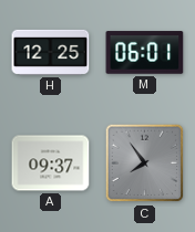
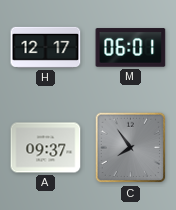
H: 12:25 -> 12:17 (46, 47)
